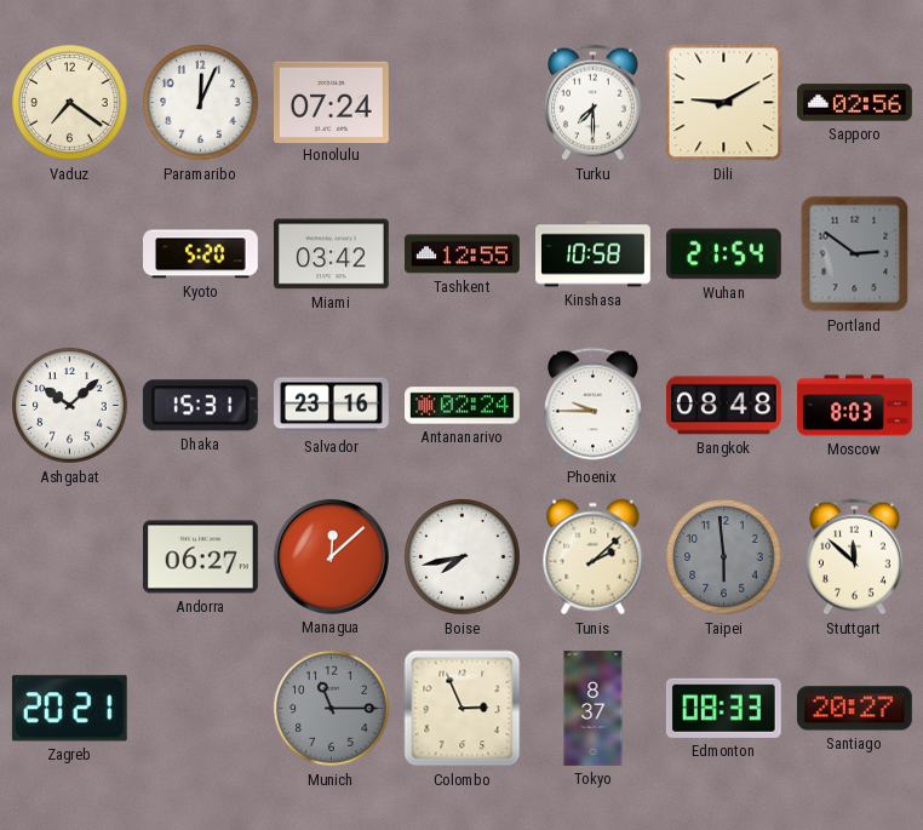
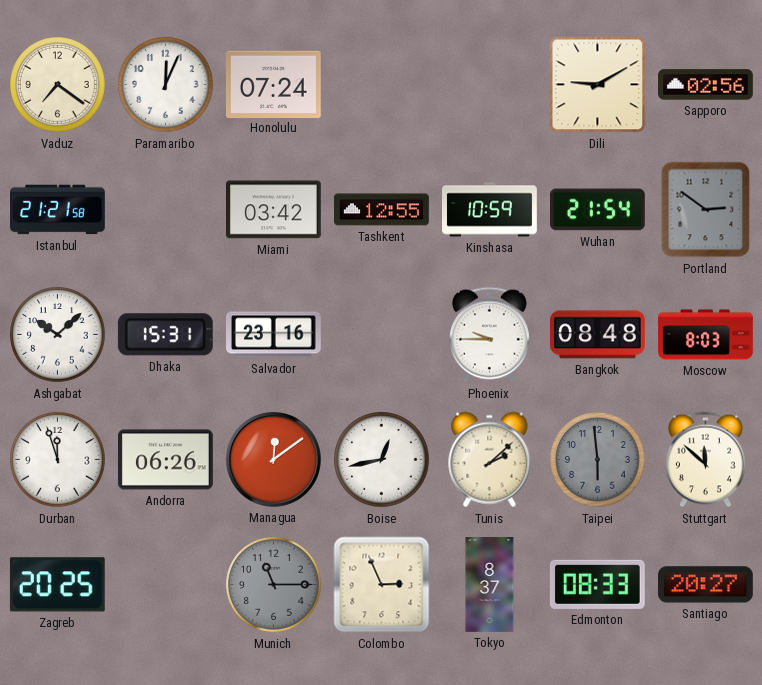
Turku: 7:30 -> none (592, 103)
Istanbul: none -> 21:21 (58, 210)
Kyoto: 5:20 -> none (201, 254)
Kinshasa: 10:58 -> 10:59 (490, 210)
Antananarivo: 02:24 -> none (463, 406)
Durban: none -> 11:57 (58, 460)
Andorra: 06:27 -> 06:26 (166, 460)
Managua: 12:08 -> 12:09 (273, 459)
Boise: 7:43 -> 12:43 (382, 460)
Zagreb: 20:21 -> 20:25 (57, 585)
